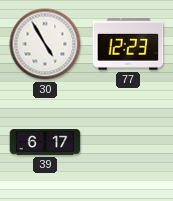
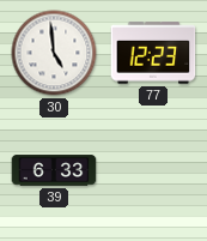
30: 4:55 -> 4:59 (54, 53)
39: 6:17 -> 6:33 (54, 170)
